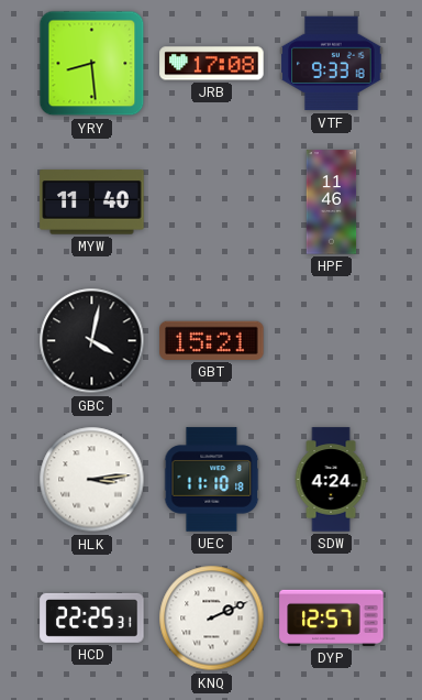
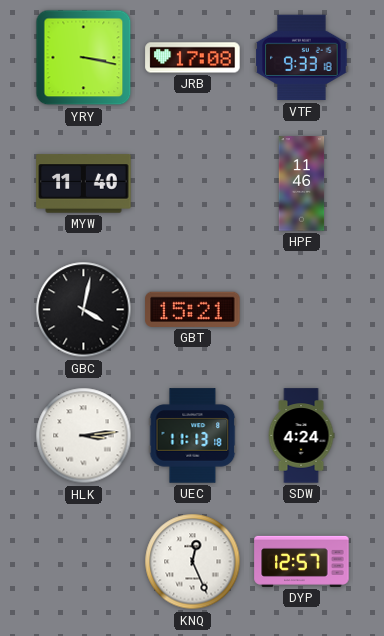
YRY: 8:29 -> 3:17 (84, 58)
UEC: 11:10 -> 11:13 (193, 436)
HCD: 22:25 -> none (92, 617)
KNQ: 2:11 -> 12:26 (193, 562)
